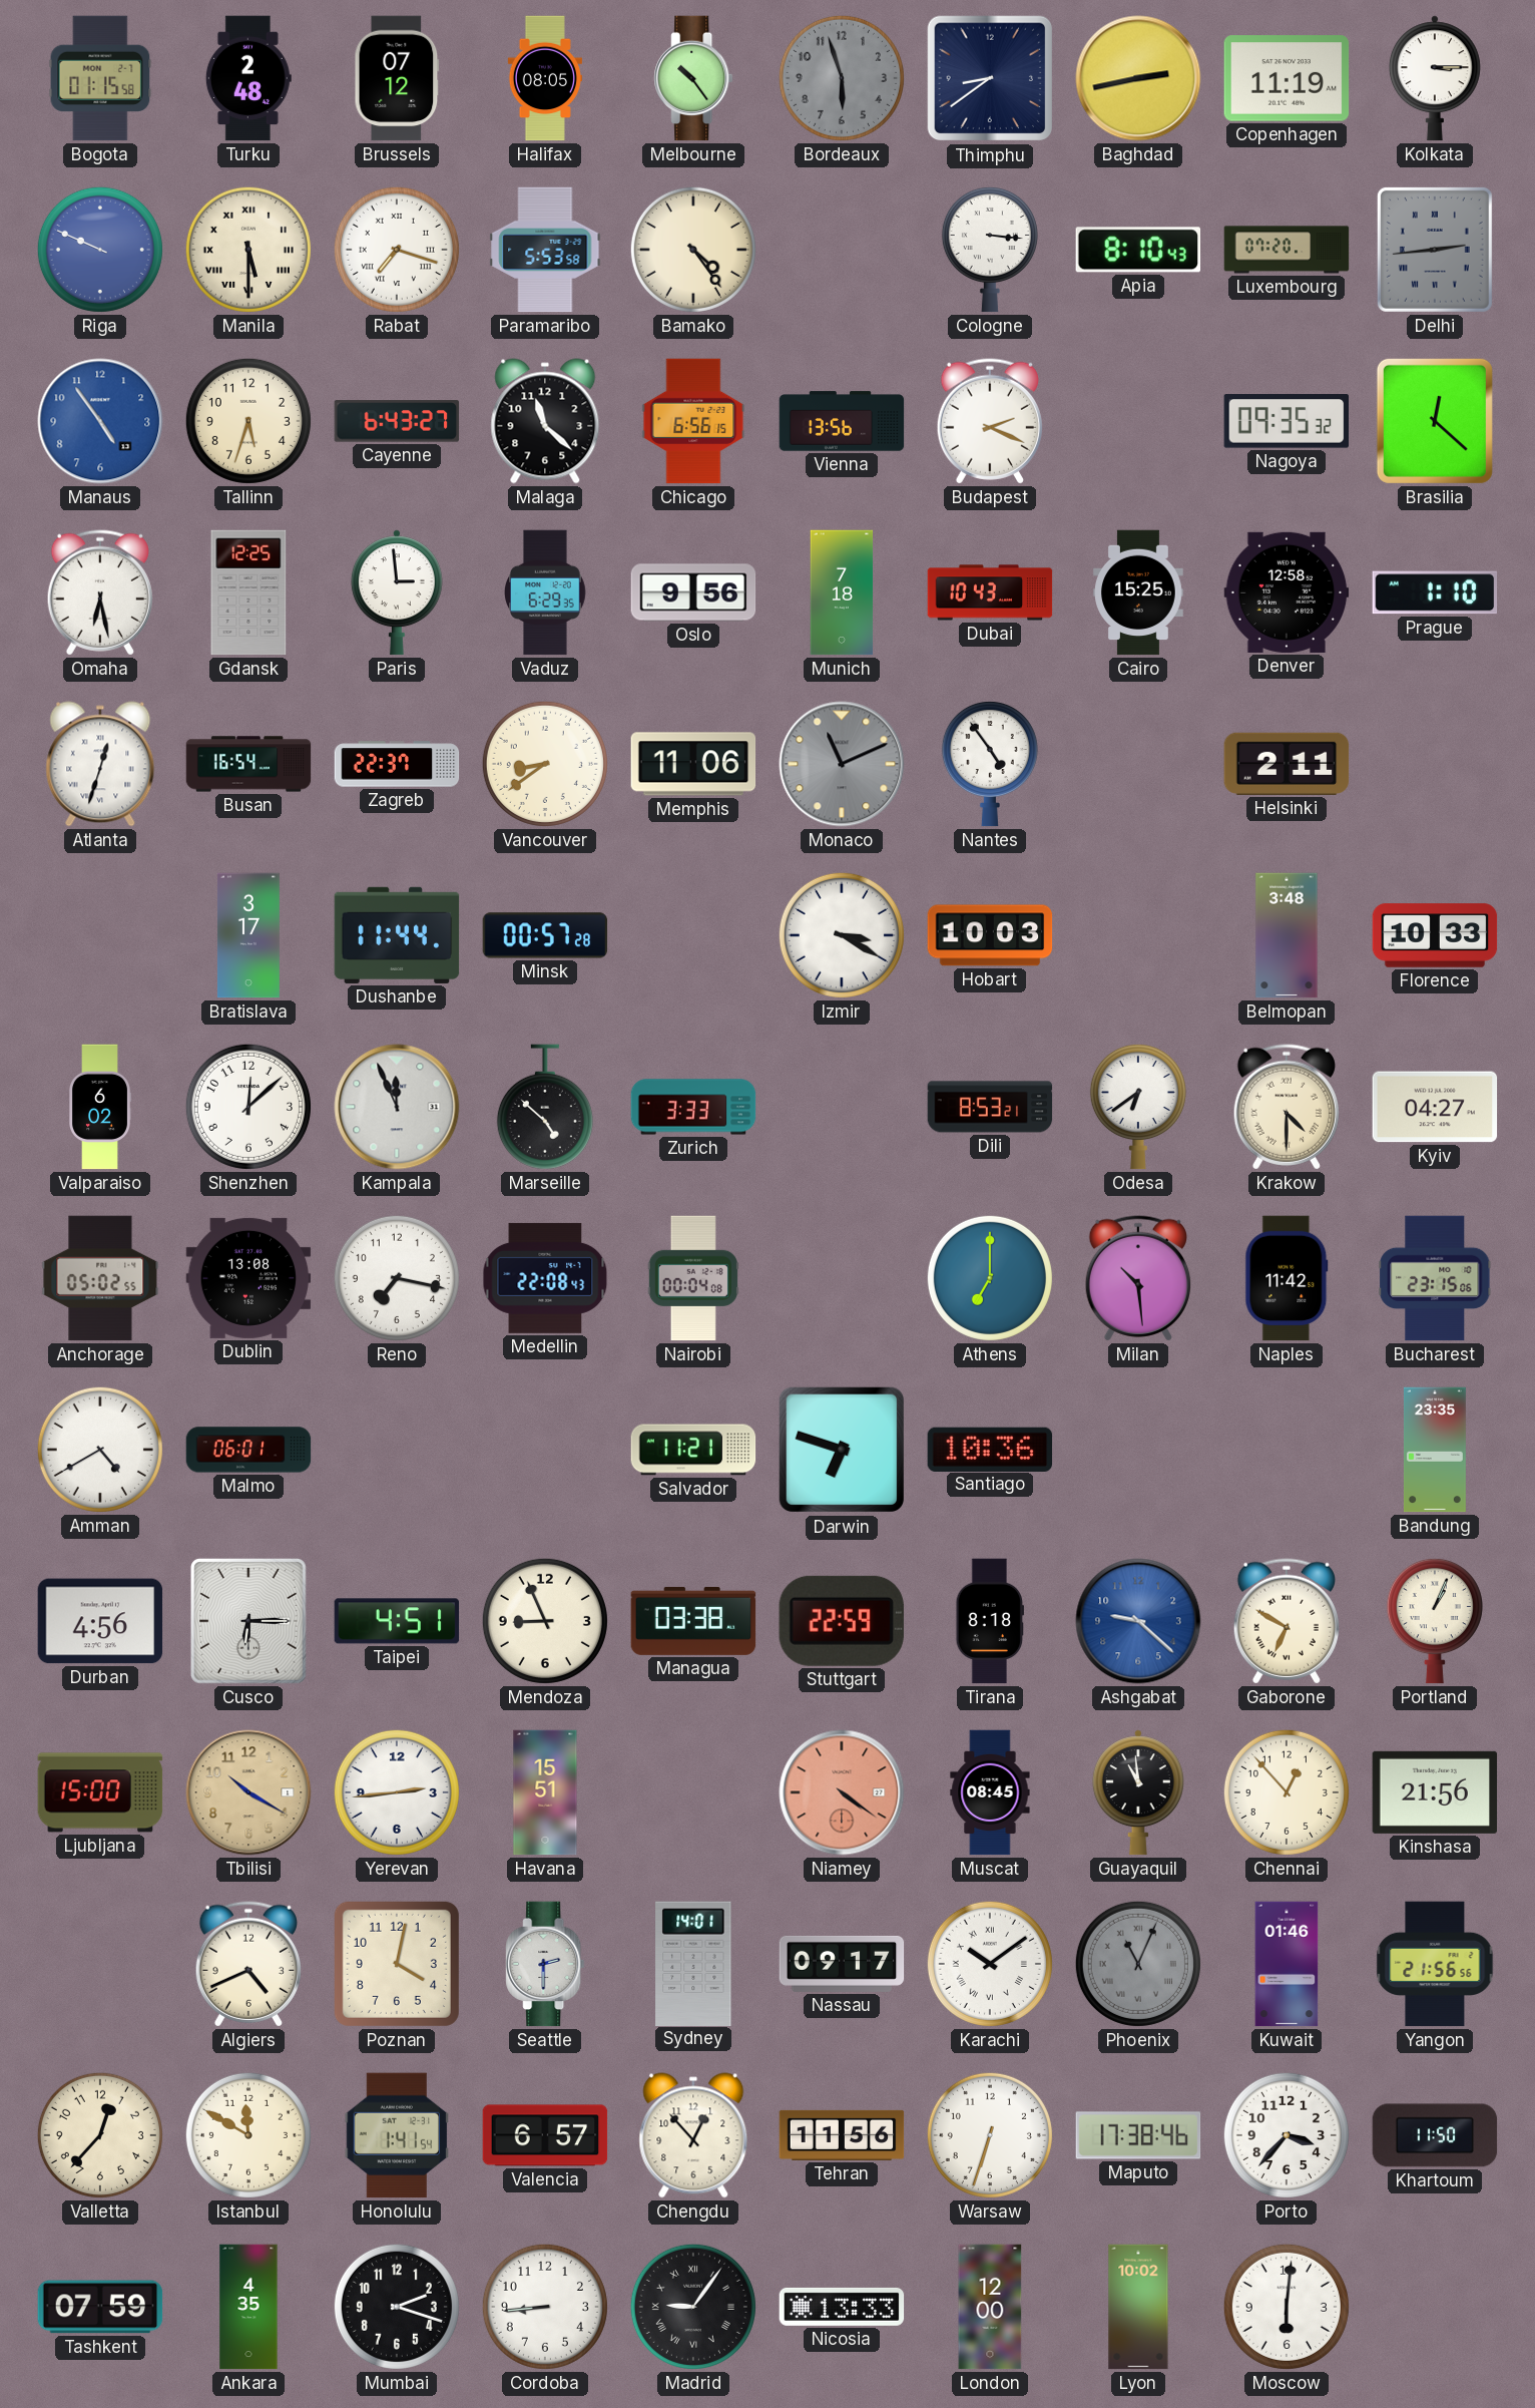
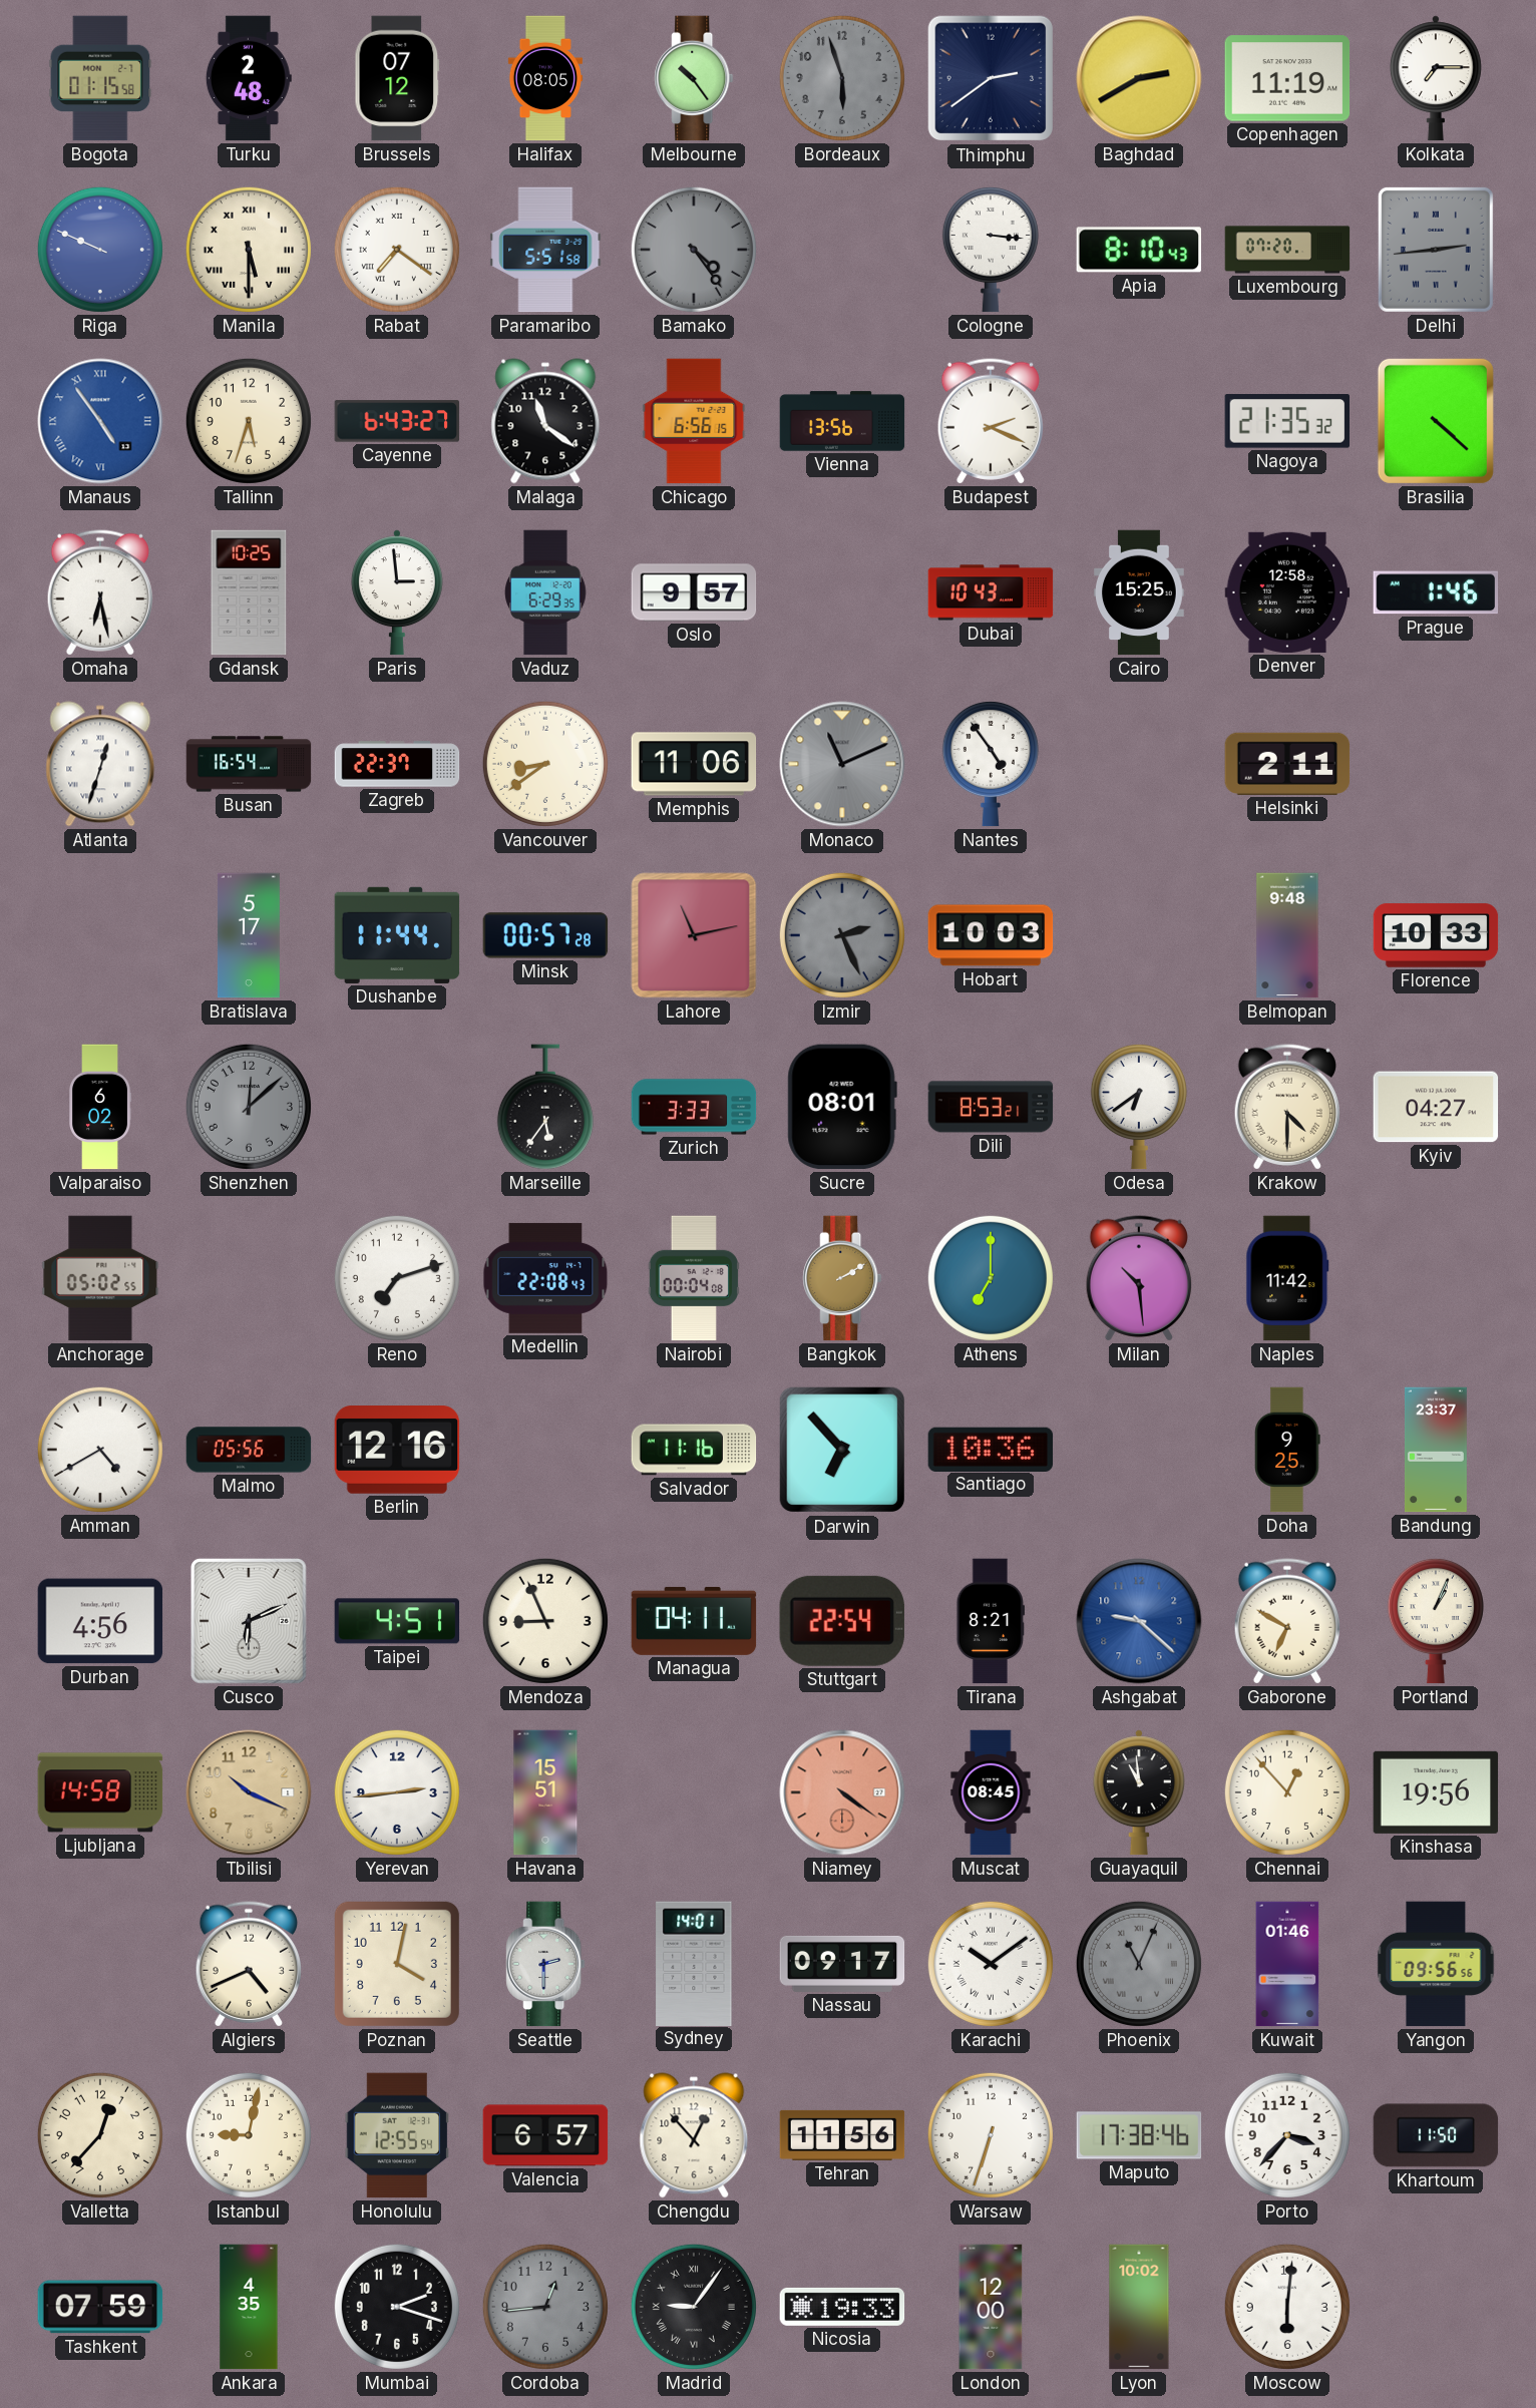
Thimphu: 8:39 -> 2:39 (991, 78)
Baghdad: 2:43 -> 2:40 (1139, 78)
Kolkata: 3:15 -> 7:15 (1436, 78)
Rabat: 7:18 -> 7:21 (397, 250)
Paramaribo: 5:53 -> 5:51 (545, 250)
Bamako dial: cream -> grey (694, 250)
Manaus numerals: Arabic -> Roman (100, 421)
Malaga: 11:22 -> 11:21 (545, 421)
Nagoya: 09:35 -> 21:35 (1286, 421)
Brasilia: 12:22 -> 4:22 (1436, 421)
Gdansk: 12:25 -> 10:25 (249, 592)
Oslo: 9:56 -> 9:57 (694, 592)
Munich: 7:18 -> none (842, 592)
Prague: 1:10 -> 1:46 (1436, 592)
Bratislava: 3:17 -> 5:17 (249, 935)
Lahore: none -> 11:13 (694, 935)
Izmir: 3:20 -> 2:26 (842, 935)
Izmir dial: white -> grey (842, 935)
Belmopan: 3:48 -> 9:48 (1287, 935)
Shenzhen dial: white -> grey (249, 1107)
Kampala: 11:56 -> none (397, 1107)
Marseille: 4:52 -> 5:36 (545, 1107)
Sucre: none -> 08:01 (842, 1107)
Dublin: 13:08 -> none (248, 1278)
Reno: 7:17 -> 7:12 (397, 1278)
Bangkok: none -> 2:10 (842, 1278)
Bucharest: 23:15 -> none (1435, 1278)
Malmo: 06:01 -> 05:56 (249, 1450)
Berlin: none -> 12:16 (397, 1450)
Salvador: 11:21 -> 11:16 (694, 1450)
Darwin: 6:48 -> 6:53 (842, 1450)
Doha: none -> 9:25 (1287, 1450)
Bandung: 23:35 -> 23:37 (1436, 1450)
Cusco: 6:15 -> 6:11 (249, 1622)
Managua: 03:38 -> 04:11 (694, 1621)
Stuttgart: 22:59 -> 22:54 (842, 1621)
Tirana: 8:18 -> 8:21 (990, 1621)
Ljubljana: 15:00 -> 14:58 (100, 1792)
Tbilisi: 10:20 -> 10:19 (249, 1792)
Kinshasa: 21:56 -> 19:56 (1436, 1792)
Yangon: 21:56 -> 09:56 (1436, 1964)
Istanbul: 11:50 -> 9:02 (249, 2135)
Honolulu: 1:41 -> 12:55 (397, 2135)
Cordoba: 8:44 -> 12:44 (545, 2307)
Cordoba dial: white -> grey (545, 2307)
Nicosia: 13:33 -> 19:33 (842, 2307)
